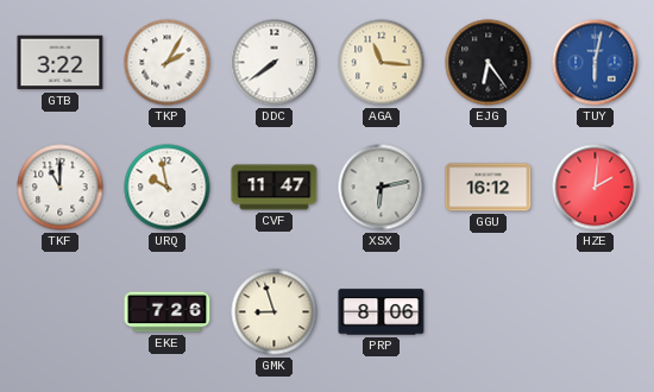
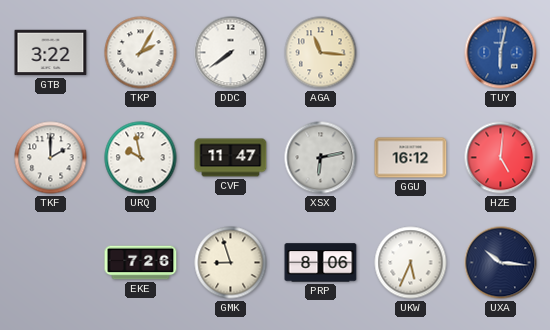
EJG: 6:24 -> none (489, 63)
TKF: 11:00 -> 2:00 (51, 158)
HZE: 2:01 -> 5:01 (501, 158)
UKW: none -> 5:34 (411, 263)
UXA: none -> 10:16 (501, 263)
